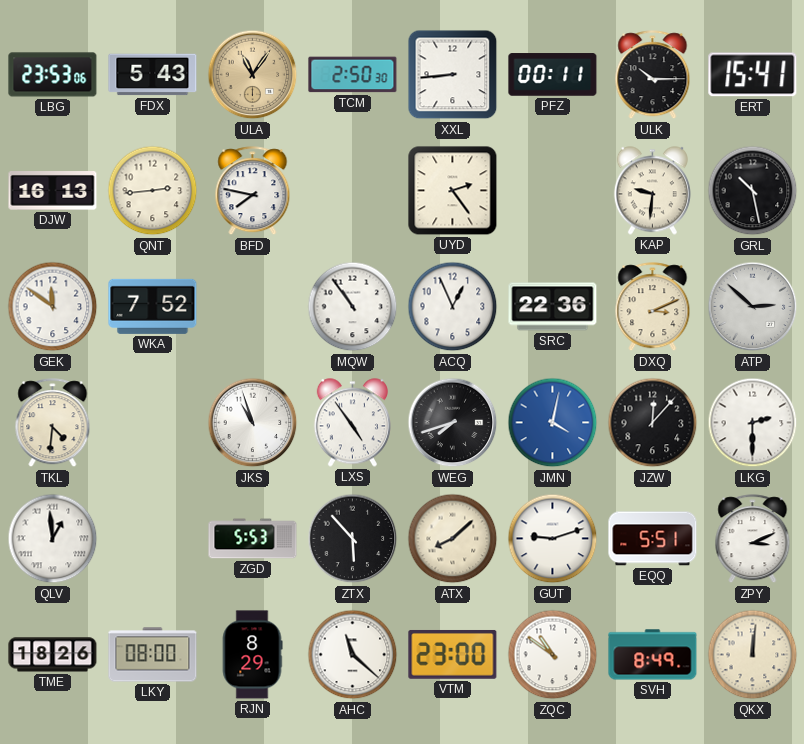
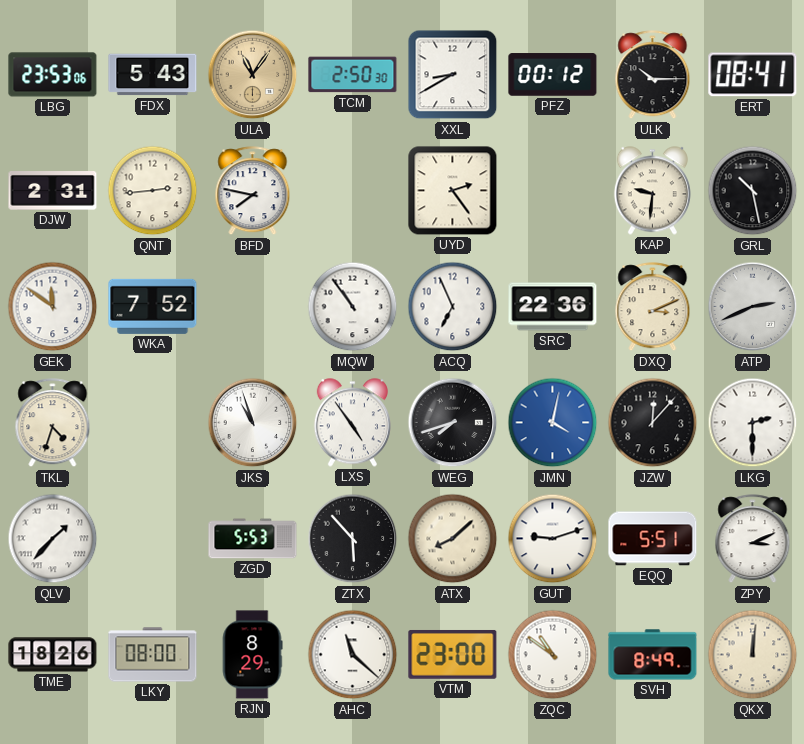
XXL: 8:44 -> 8:40 (453, 75)
PFZ: 00:11 -> 00:12 (553, 75)
ERT: 15:41 -> 08:41 (753, 75)
DJW: 16:13 -> 2:31 (53, 191)
ACQ: 12:56 -> 6:56 (453, 307)
ATP: 2:52 -> 2:41 (753, 307)
TKL: 4:31 -> 4:33 (53, 423)
QLV: 12:59 -> 1:37 (53, 539)
